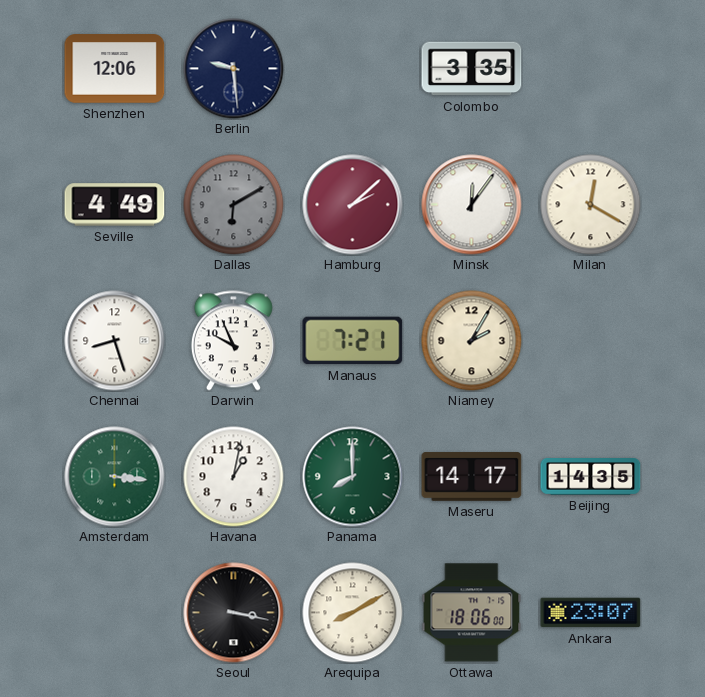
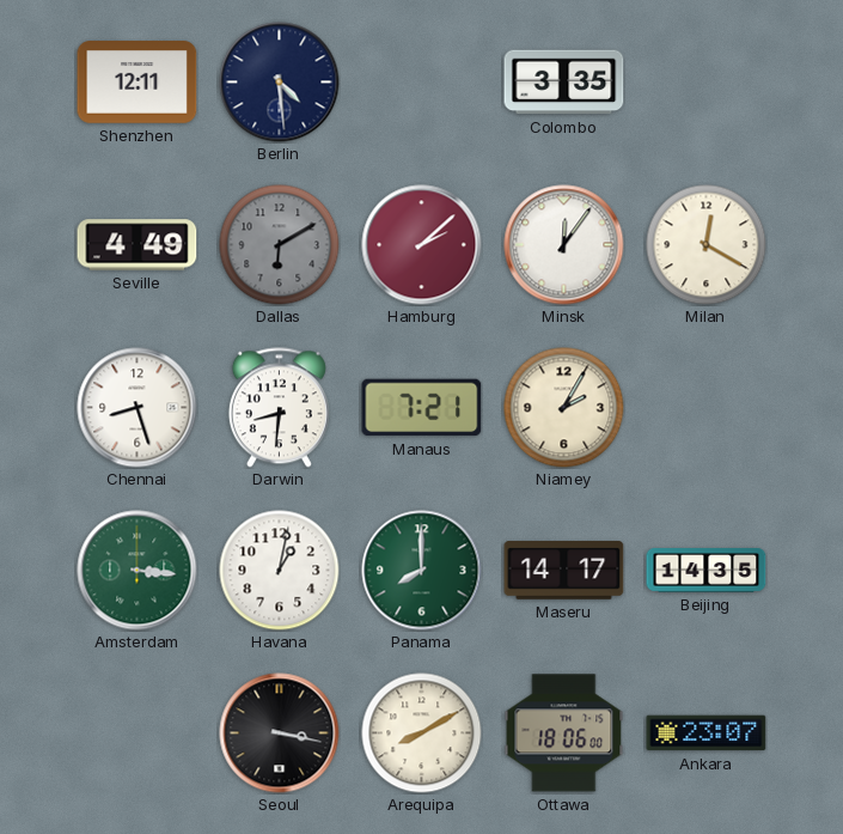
Shenzhen: 12:06 -> 12:11 (138, 83)
Berlin: 9:29 -> 4:29 (280, 83)
Darwin: 9:56 -> 8:31 (279, 408)
